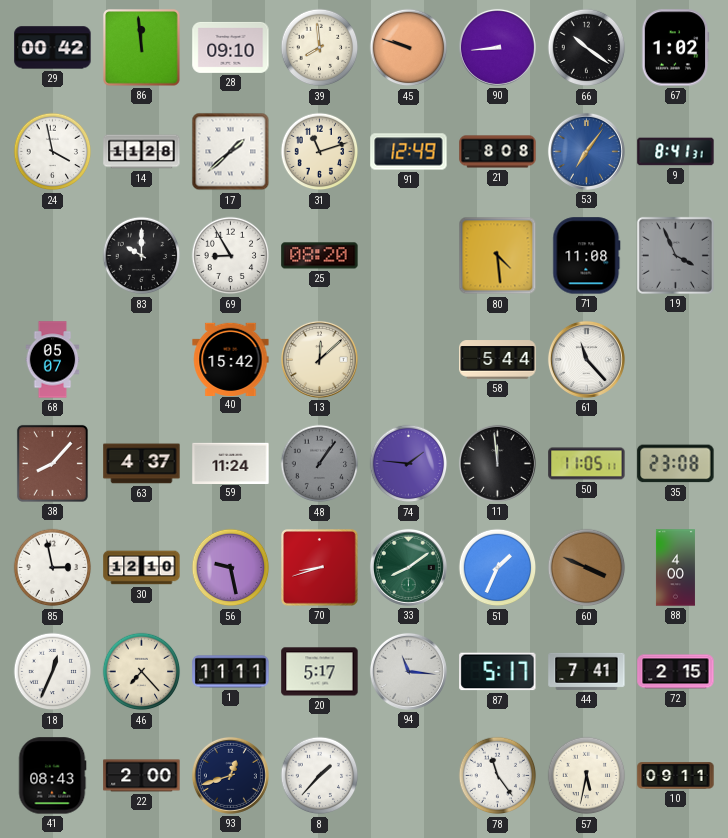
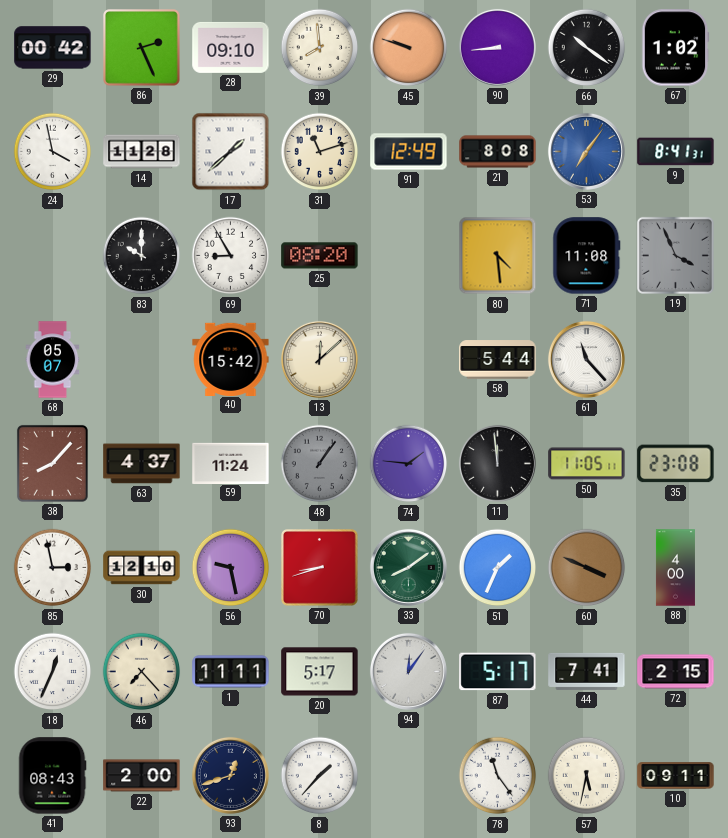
86: 11:59 -> 2:26 (142, 48)
94: 11:16 -> 12:06 (408, 671)
